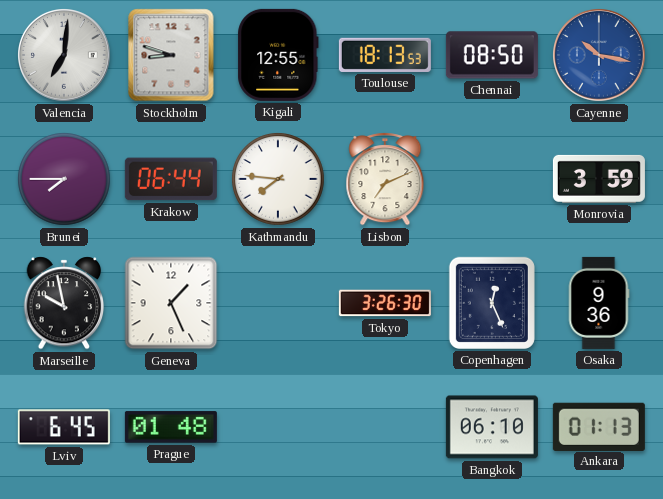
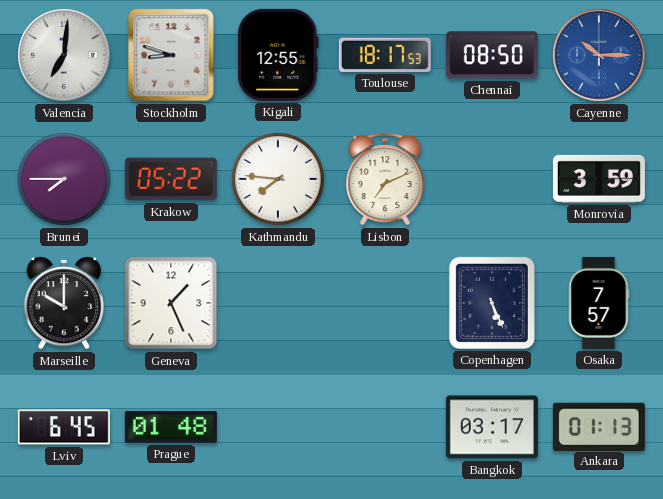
Toulouse: 18:13 -> 18:17 (385, 55)
Cayenne: 10:17 -> 10:15 (600, 56)
Krakow: 06:44 -> 05:22 (171, 179)
Marseille: 9:58 -> 10:00 (64, 303)
Tokyo: 3:26 -> none (385, 303)
Copenhagen: 12:26 -> 5:26 (492, 303)
Osaka: 9:36 -> 7:57 (599, 303)
Bangkok: 06:10 -> 03:17 (492, 427)
